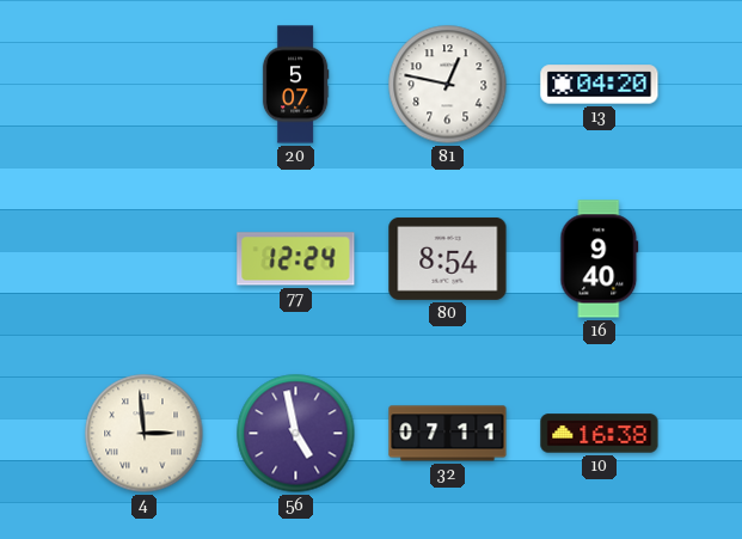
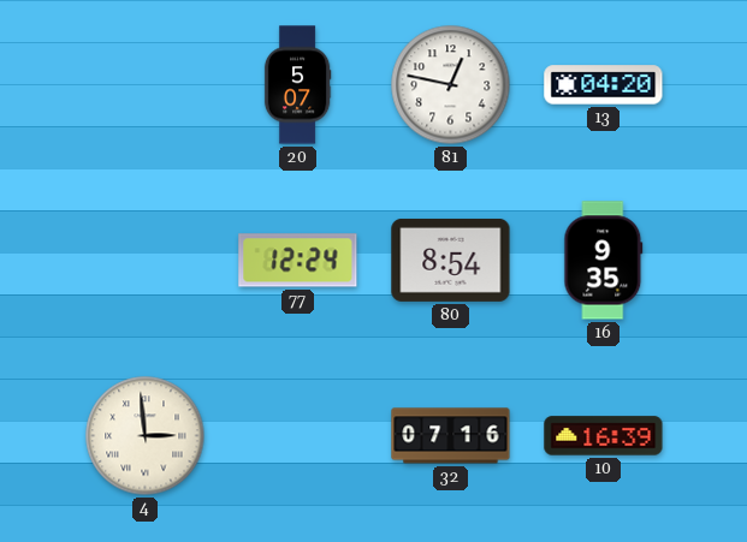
16: 9:40 -> 9:35 (604, 261)
56: 4:58 -> none (296, 434)
32: 07:11 -> 07:16 (451, 436)
10: 16:38 -> 16:39 (604, 436)
